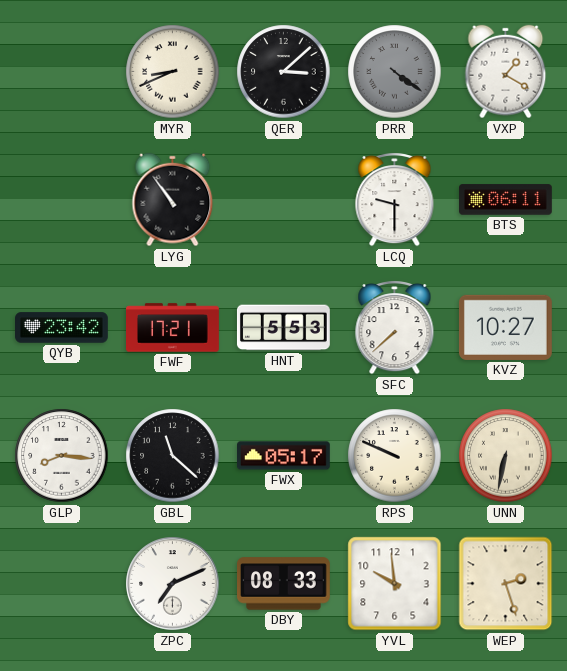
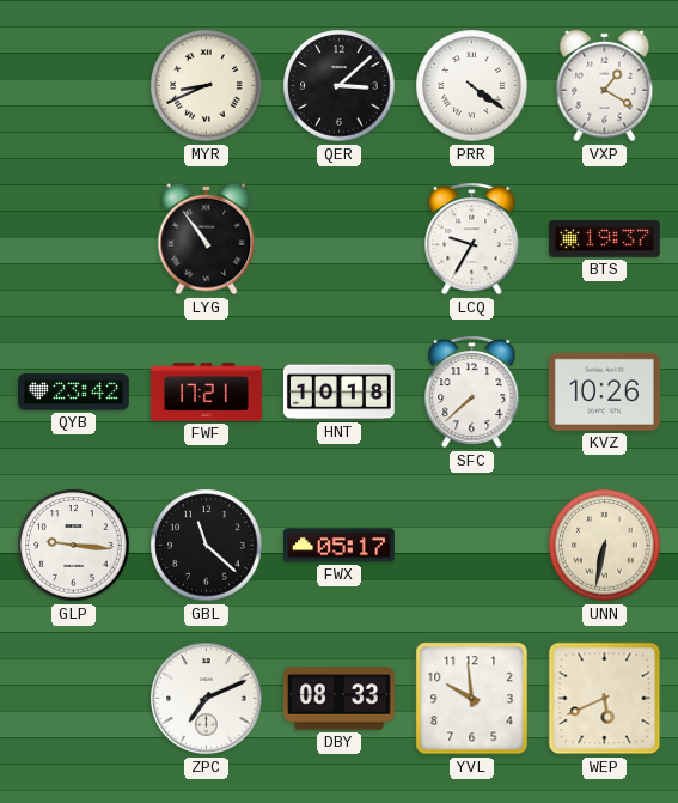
PRR dial: grey -> white (472, 86)
LCQ: 9:30 -> 9:35 (472, 238)
BTS: 06:11 -> 19:37 (605, 239)
HNT: 5:53 -> 10:18 (338, 393)
KVZ: 10:27 -> 10:26 (604, 391)
GLP: 8:16 -> 9:16 (74, 546)
RPS: 9:49 -> none (395, 456)
WEP: 2:27 -> 5:41 (605, 699)
